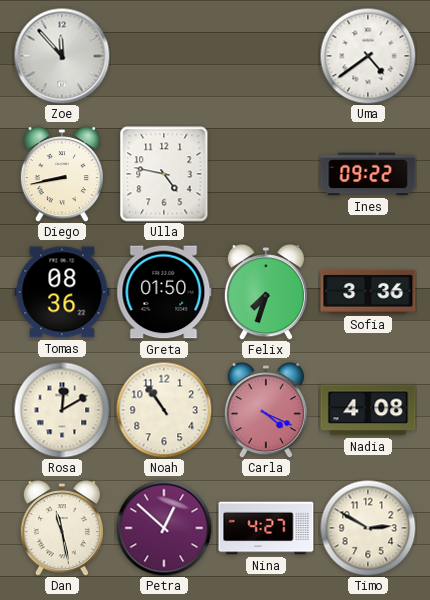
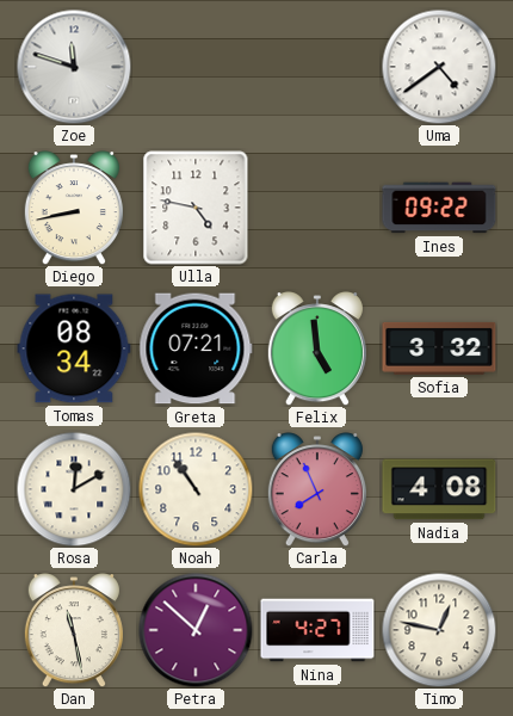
Zoe: 11:53 -> 11:48 (74, 67)
Tomas: 08:36 -> 08:34 (74, 348)
Greta: 01:50 -> 07:21 (196, 348)
Felix: 7:33 -> 4:59 (317, 348)
Sofia: 3:36 -> 3:32 (439, 348)
Carla: 4:19 -> 7:56 (317, 489)
Timo: 2:50 -> 12:47 (439, 630)
